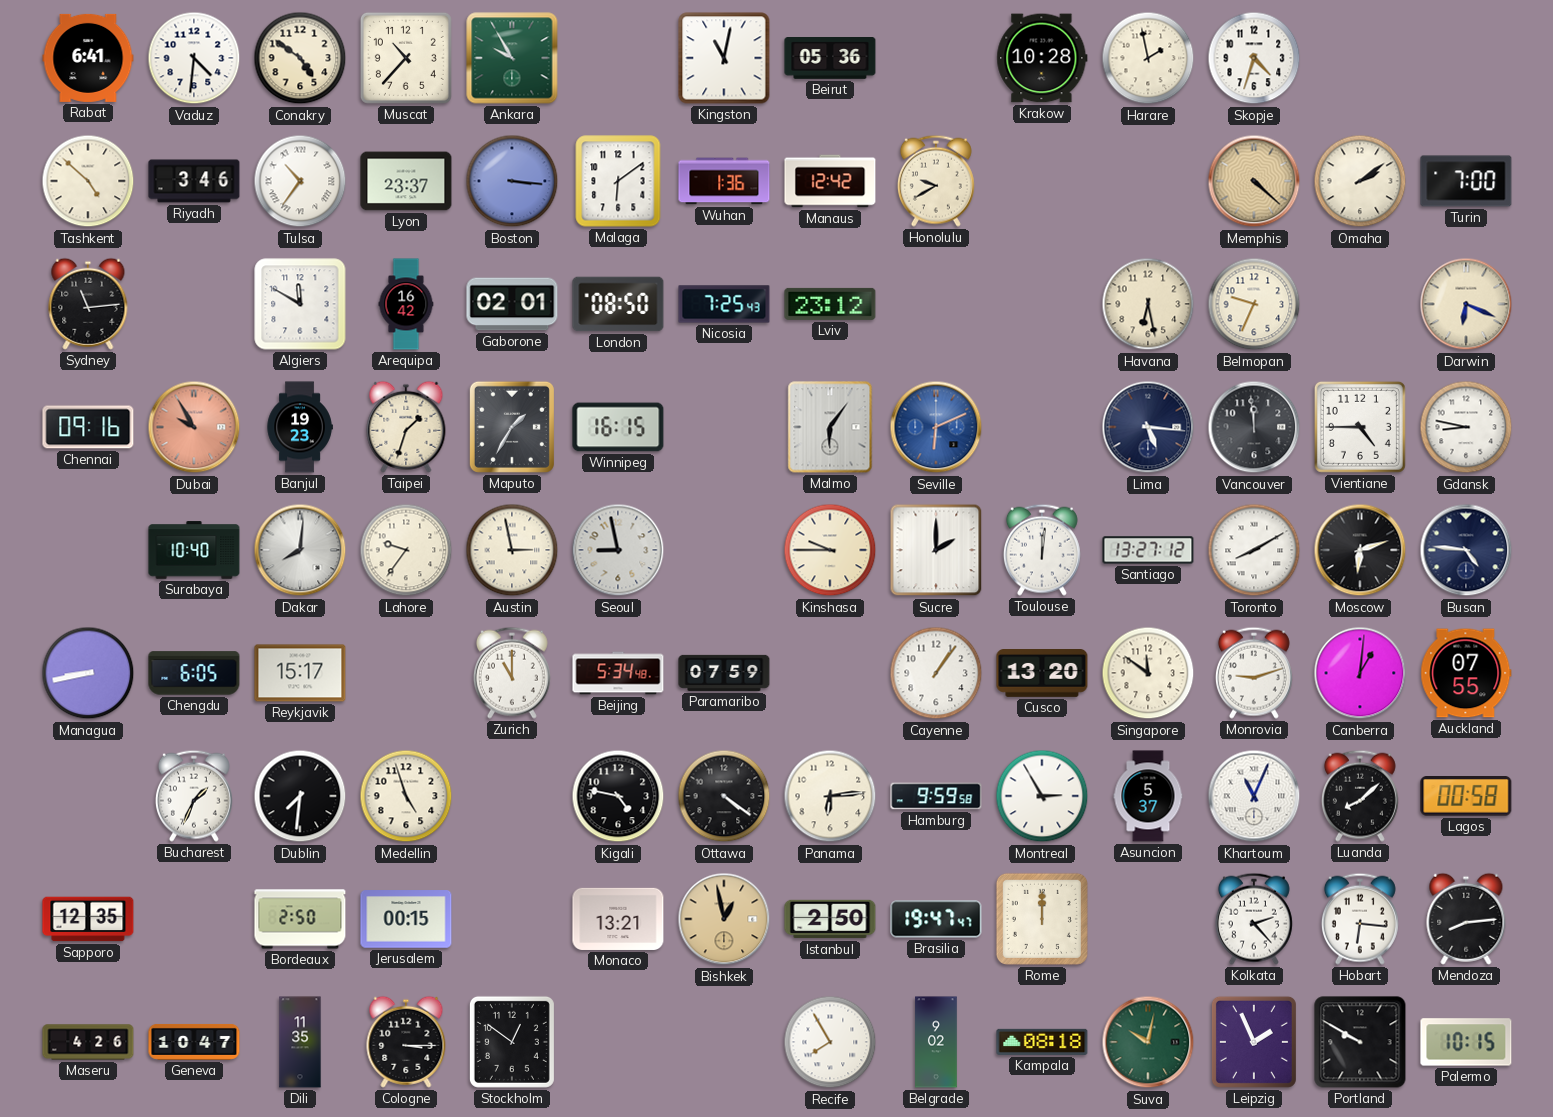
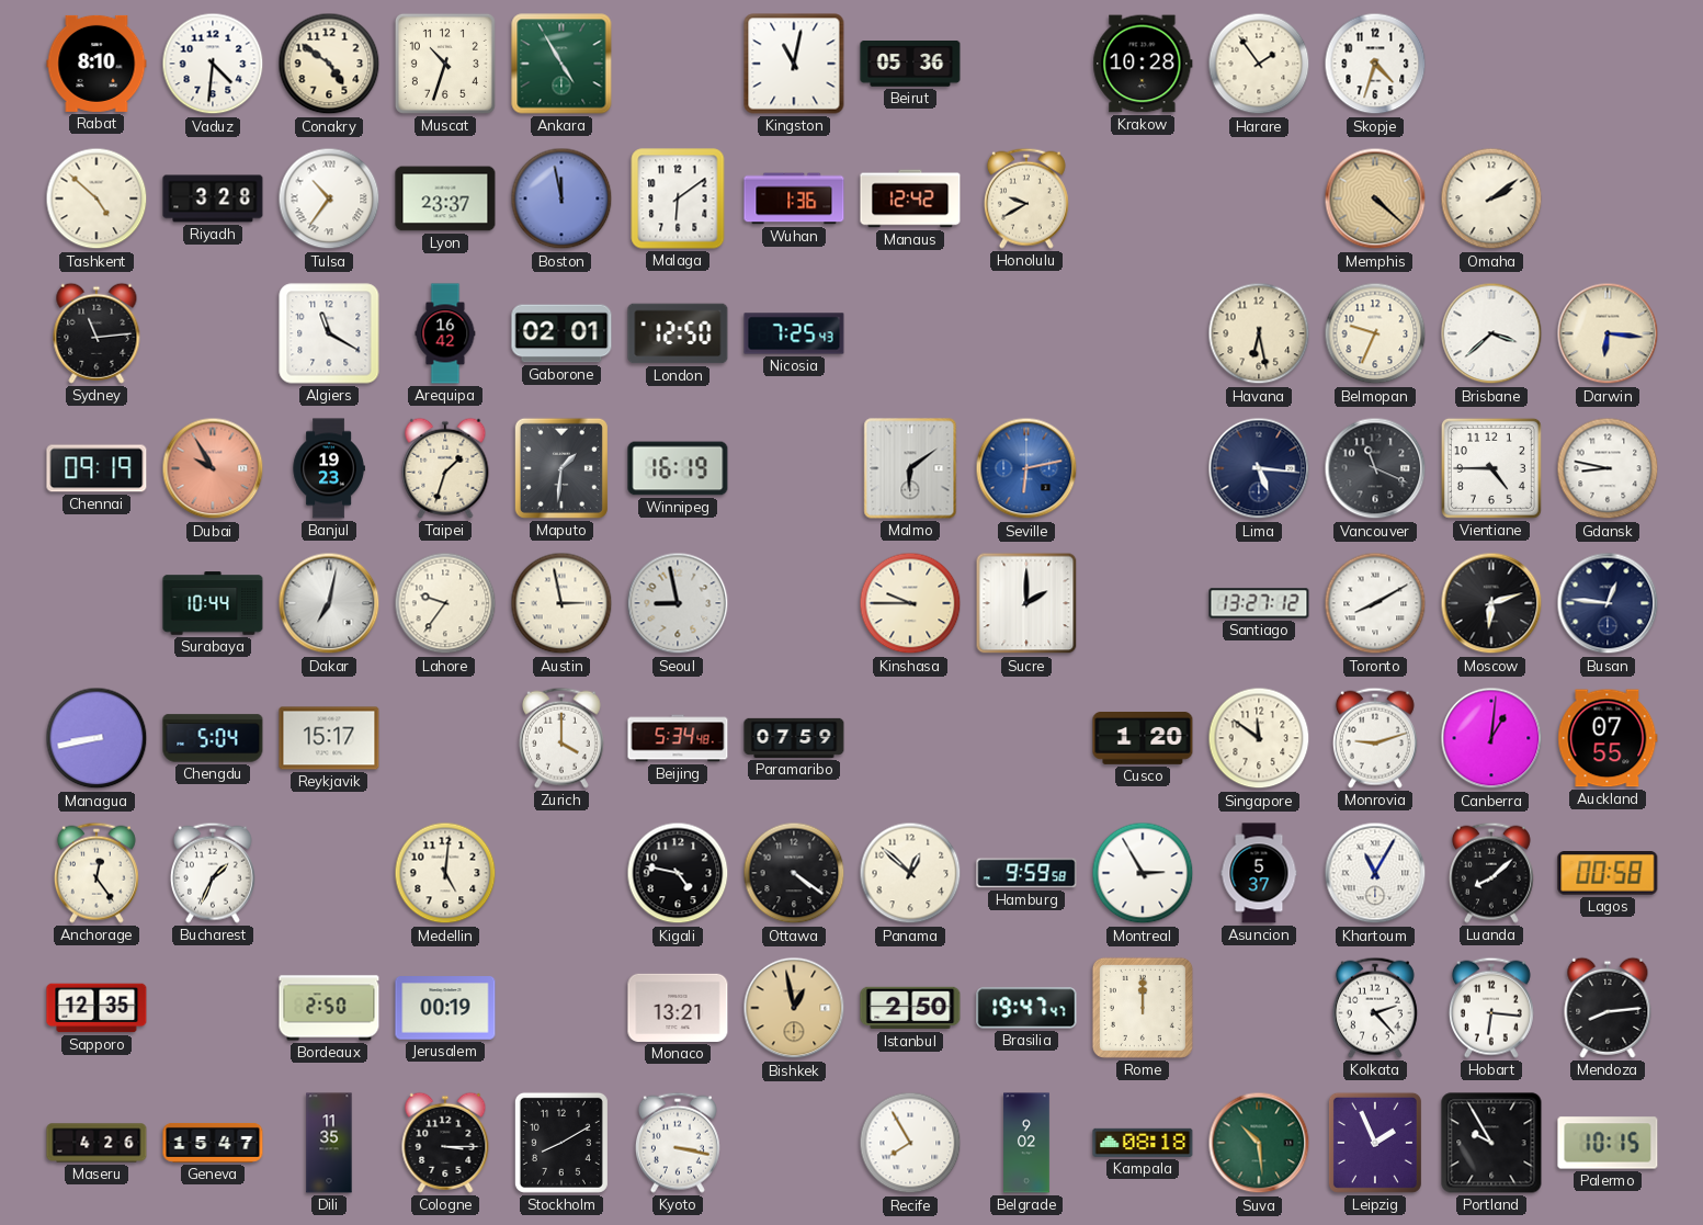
Rabat: 6:41 -> 8:10 (96, 64)
Muscat: 10:37 -> 10:33 (445, 64)
Ankara: 9:55 -> 4:55 (561, 64)
Harare: 1:58 -> 1:54 (1259, 64)
Riyadh: 3:46 -> 3:28 (213, 199)
Boston: 3:16 -> 11:58 (561, 199)
Turin: 7:00 -> none (1466, 181)
Algiers: 11:50 -> 11:20 (329, 333)
London: 08:50 -> 12:50 (678, 333)
Lviv: 23:12 -> none (830, 304)
Brisbane: none -> 3:38 (1491, 333)
Darwin: 6:19 -> 6:16 (1608, 333)
Chennai: 09:16 -> 09:19 (96, 468)
Maputo: 1:35 -> 1:31 (561, 468)
Winnipeg: 16:15 -> 16:19 (678, 468)
Malmo: 6:06 -> 6:09 (910, 468)
Seville: 6:11 -> 6:13 (1026, 468)
Vancouver: 11:59 -> 11:19 (1375, 468)
Surabaya: 10:40 -> 10:44 (213, 603)
Dakar: 8:01 -> 7:02 (329, 603)
Toulouse: 12:01 -> none (1042, 550)
Busan: 4:46 -> 12:46 (1608, 603)
Chengdu: 6:05 -> 5:04 (213, 738)
Zurich: 11:00 -> 4:00 (561, 738)
Cayenne: 1:06 -> none (936, 673)
Cusco: 13:20 -> 1:20 (1143, 739)
Anchorage: none -> 12:24 (96, 873)
Dublin: 7:31 -> none (300, 796)
Medellin: 4:57 -> 5:01 (445, 873)
Panama: 6:14 -> 12:52 (910, 873)
Khartoum: 11:04 -> 11:05 (1375, 873)
Jerusalem: 00:15 -> 00:19 (445, 1008)
Geneva: 10:47 -> 15:47 (213, 1143)
Stockholm: 12:51 -> 8:10 (561, 1143)
Kyoto: none -> 3:17 (678, 1143)
Suva: 10:02 -> 10:29 (1259, 1143)
Portland: 9:50 -> 9:55 (1491, 1143)
